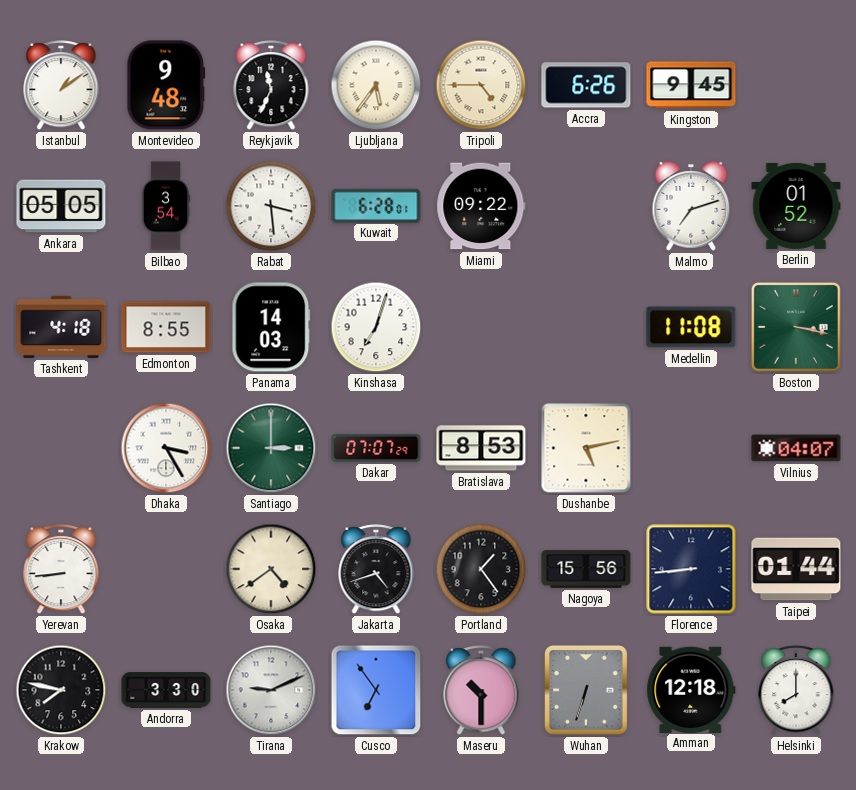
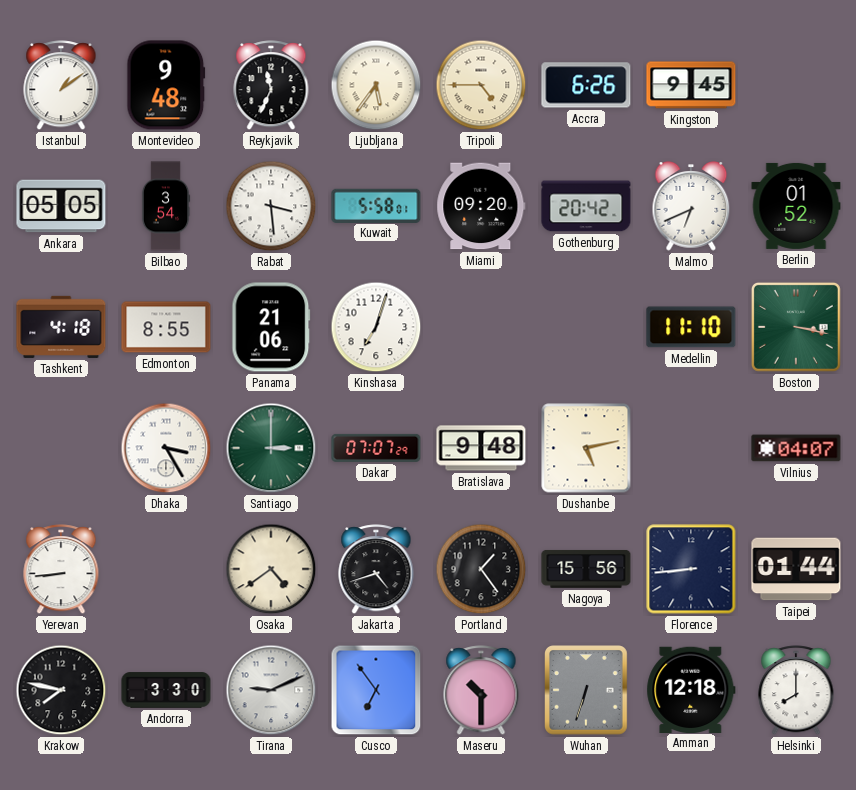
Kuwait: 6:28 -> 5:58 (376, 205)
Miami: 09:22 -> 09:20 (481, 206)
Gothenburg: none -> 20:42 (586, 206)
Malmo: 7:12 -> 6:41 (691, 206)
Panama: 14:03 -> 21:06 (271, 327)
Medellin: 11:08 -> 11:10 (691, 327)
Bratislava: 8:53 -> 9:48 (481, 448)
